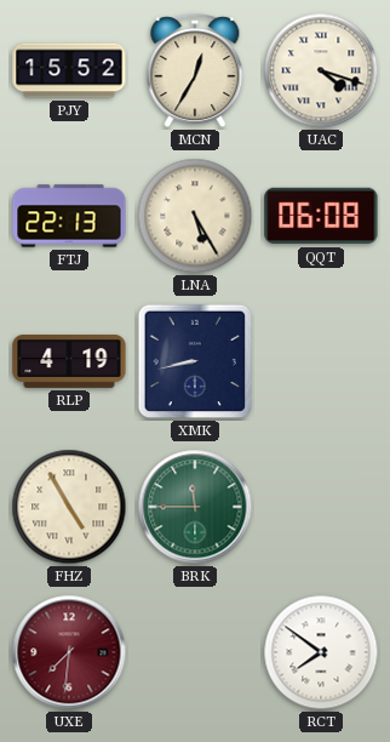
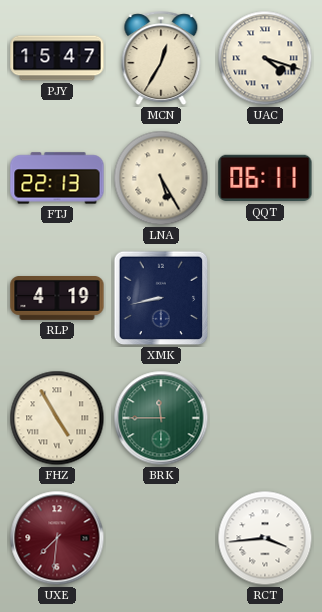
PJY: 15:52 -> 15:47 (57, 58)
QQT: 06:08 -> 06:11 (265, 178)
RCT: 7:51 -> 3:44 (265, 538)
